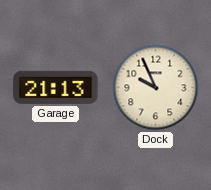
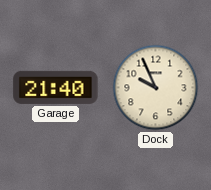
Garage: 21:13 -> 21:40 (56, 87)
